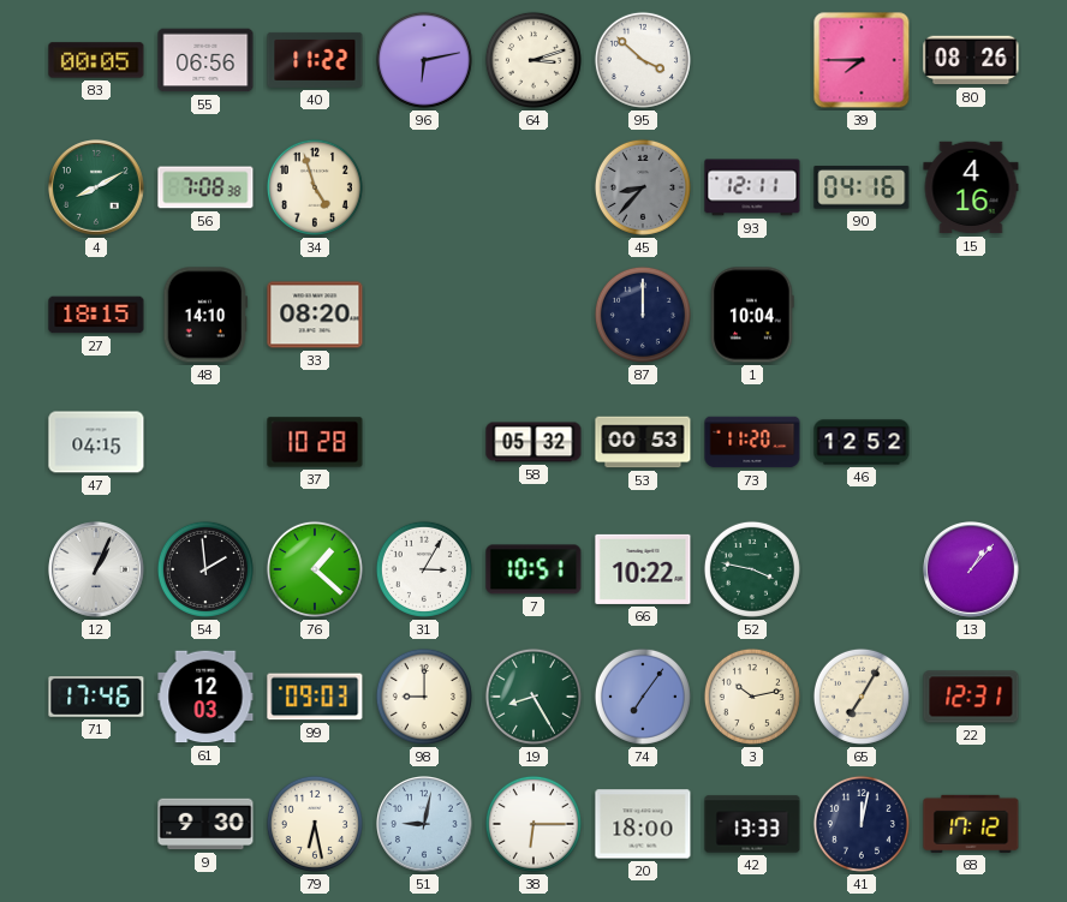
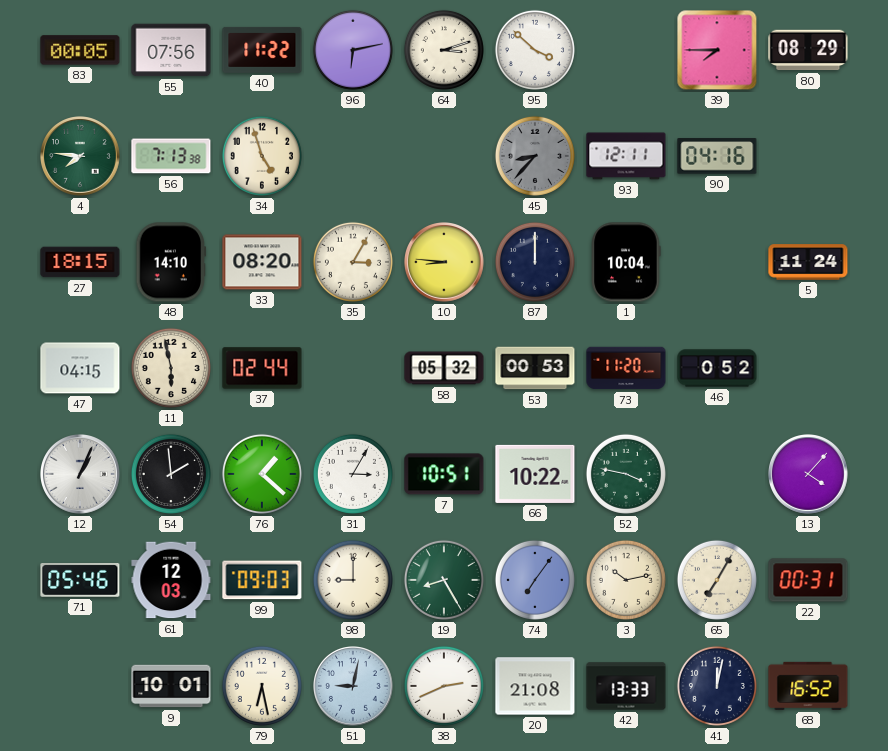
55: 06:56 -> 07:56 (171, 50)
80: 08:26 -> 08:29 (808, 50)
4: 8:10 -> 7:46 (81, 157)
56: 7:08 -> 7:13 (171, 156)
15: 4:16 -> none (971, 187)
35: none -> 3:05 (353, 262)
10: none -> 8:46 (445, 263)
5: none -> 11:24 (808, 262)
11: none -> 5:58 (171, 368)
37: 10:28 -> 02:44 (262, 368)
46: 12:52 -> 0:52 (717, 368)
13: 1:07 -> 4:07 (809, 475)
71: 17:46 -> 05:46 (80, 581)
22: 12:31 -> 00:31 (808, 580)
9: 9:30 -> 10:01 (171, 686)
38: 6:15 -> 2:41 (444, 686)
20: 18:00 -> 21:08 (535, 686)
68: 17:12 -> 16:52 (808, 686)
